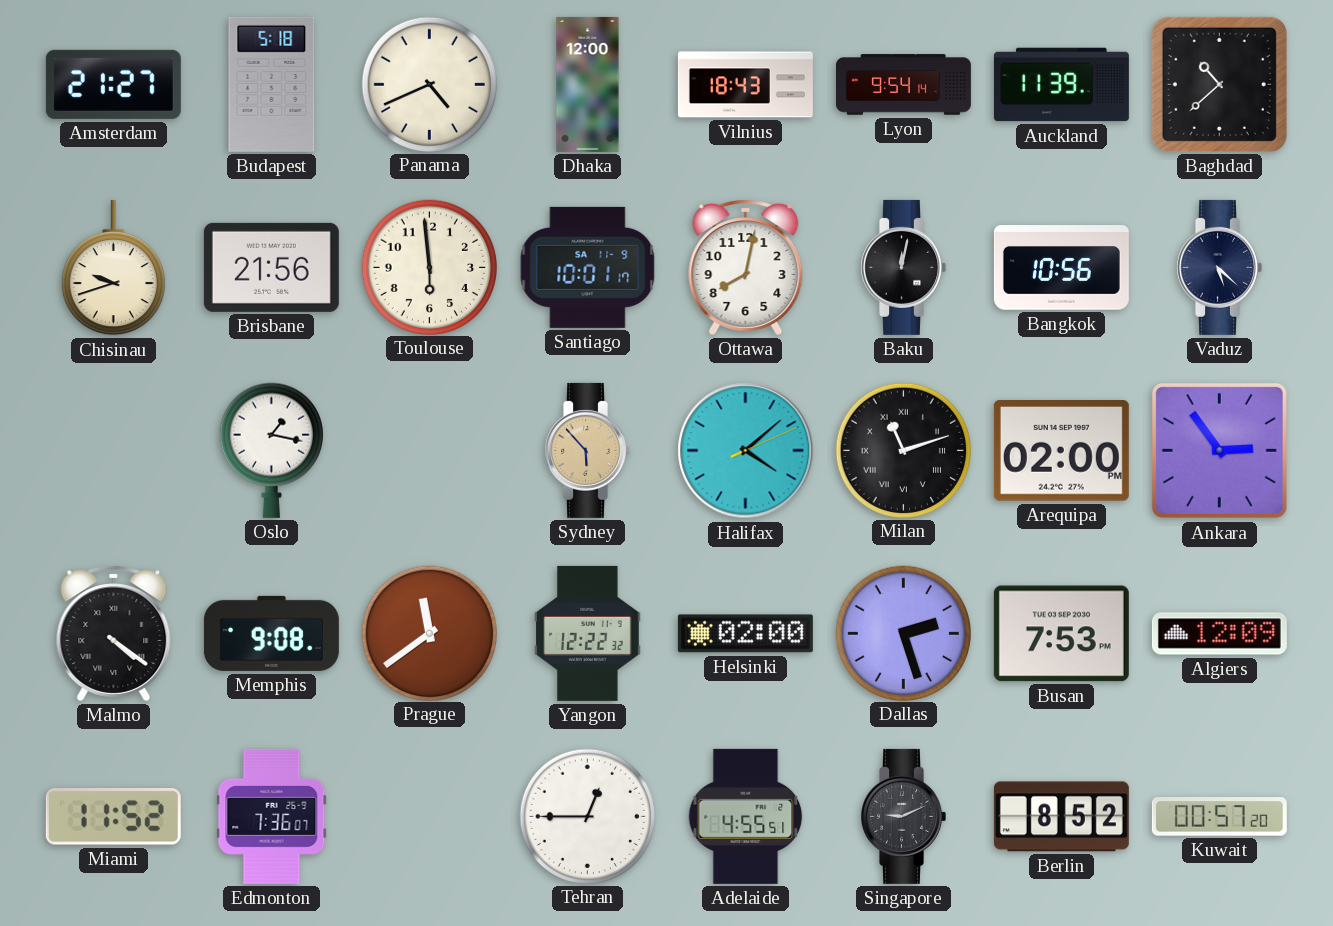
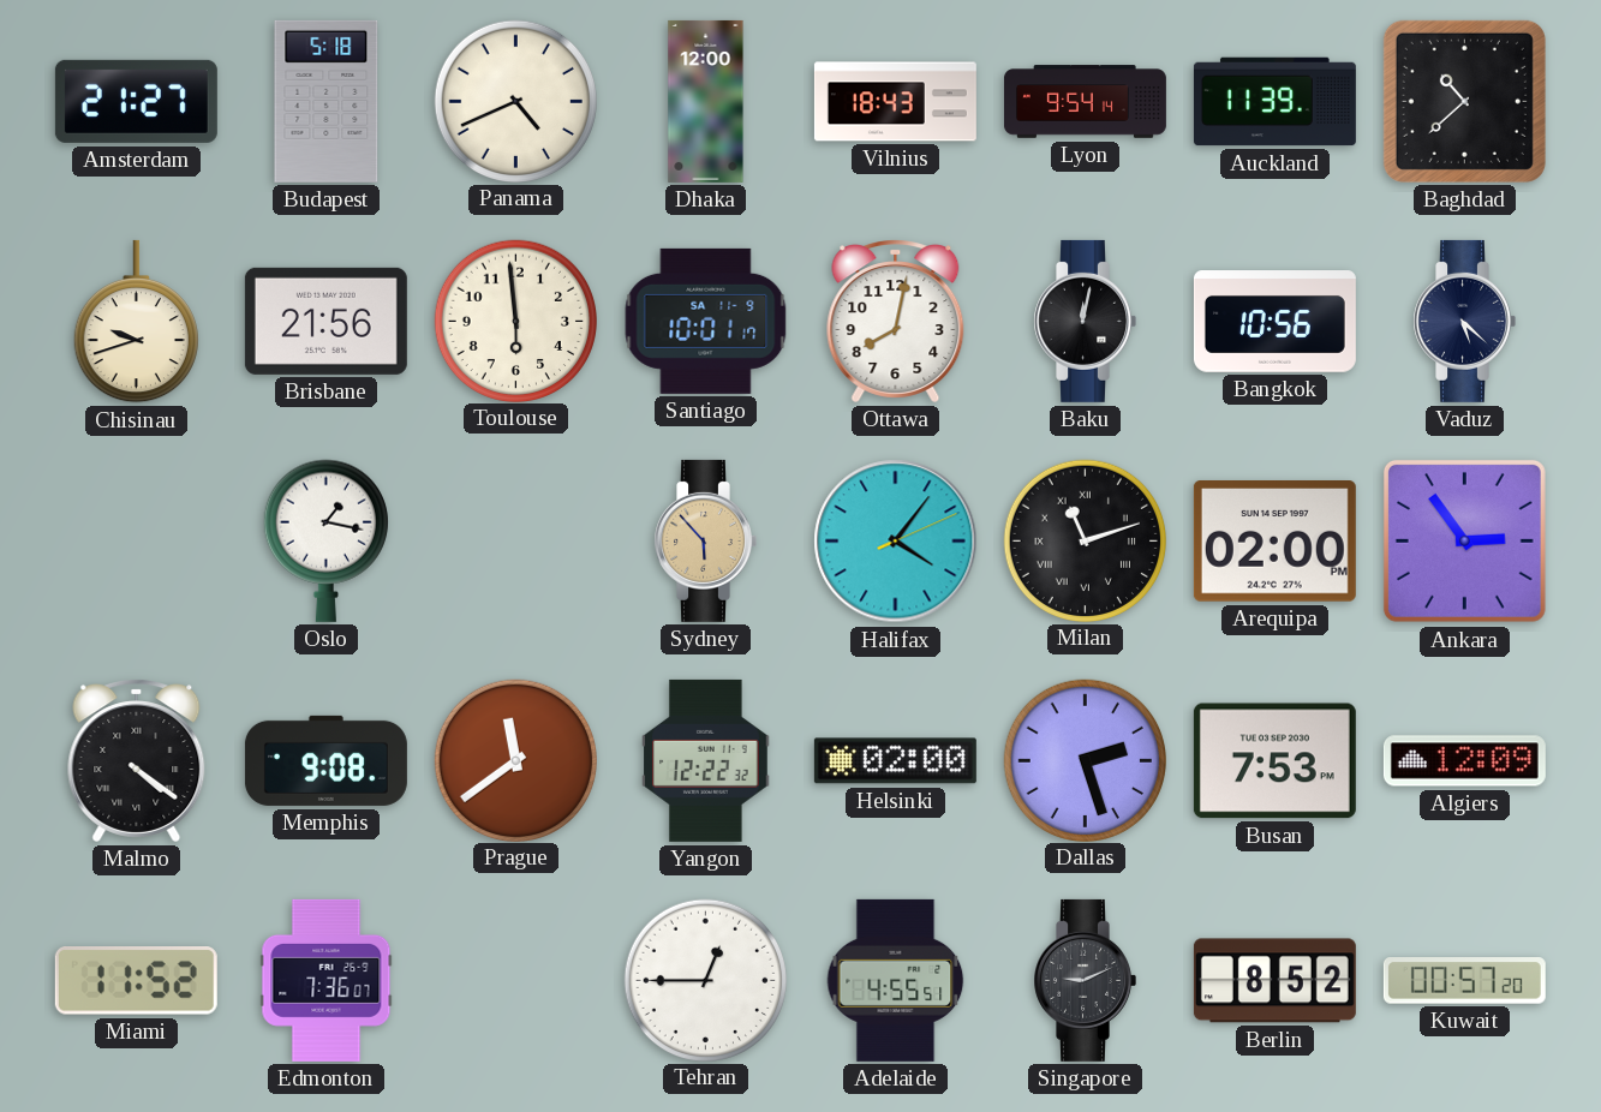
Halifax: 4:08 -> 4:06 (896, 542)
